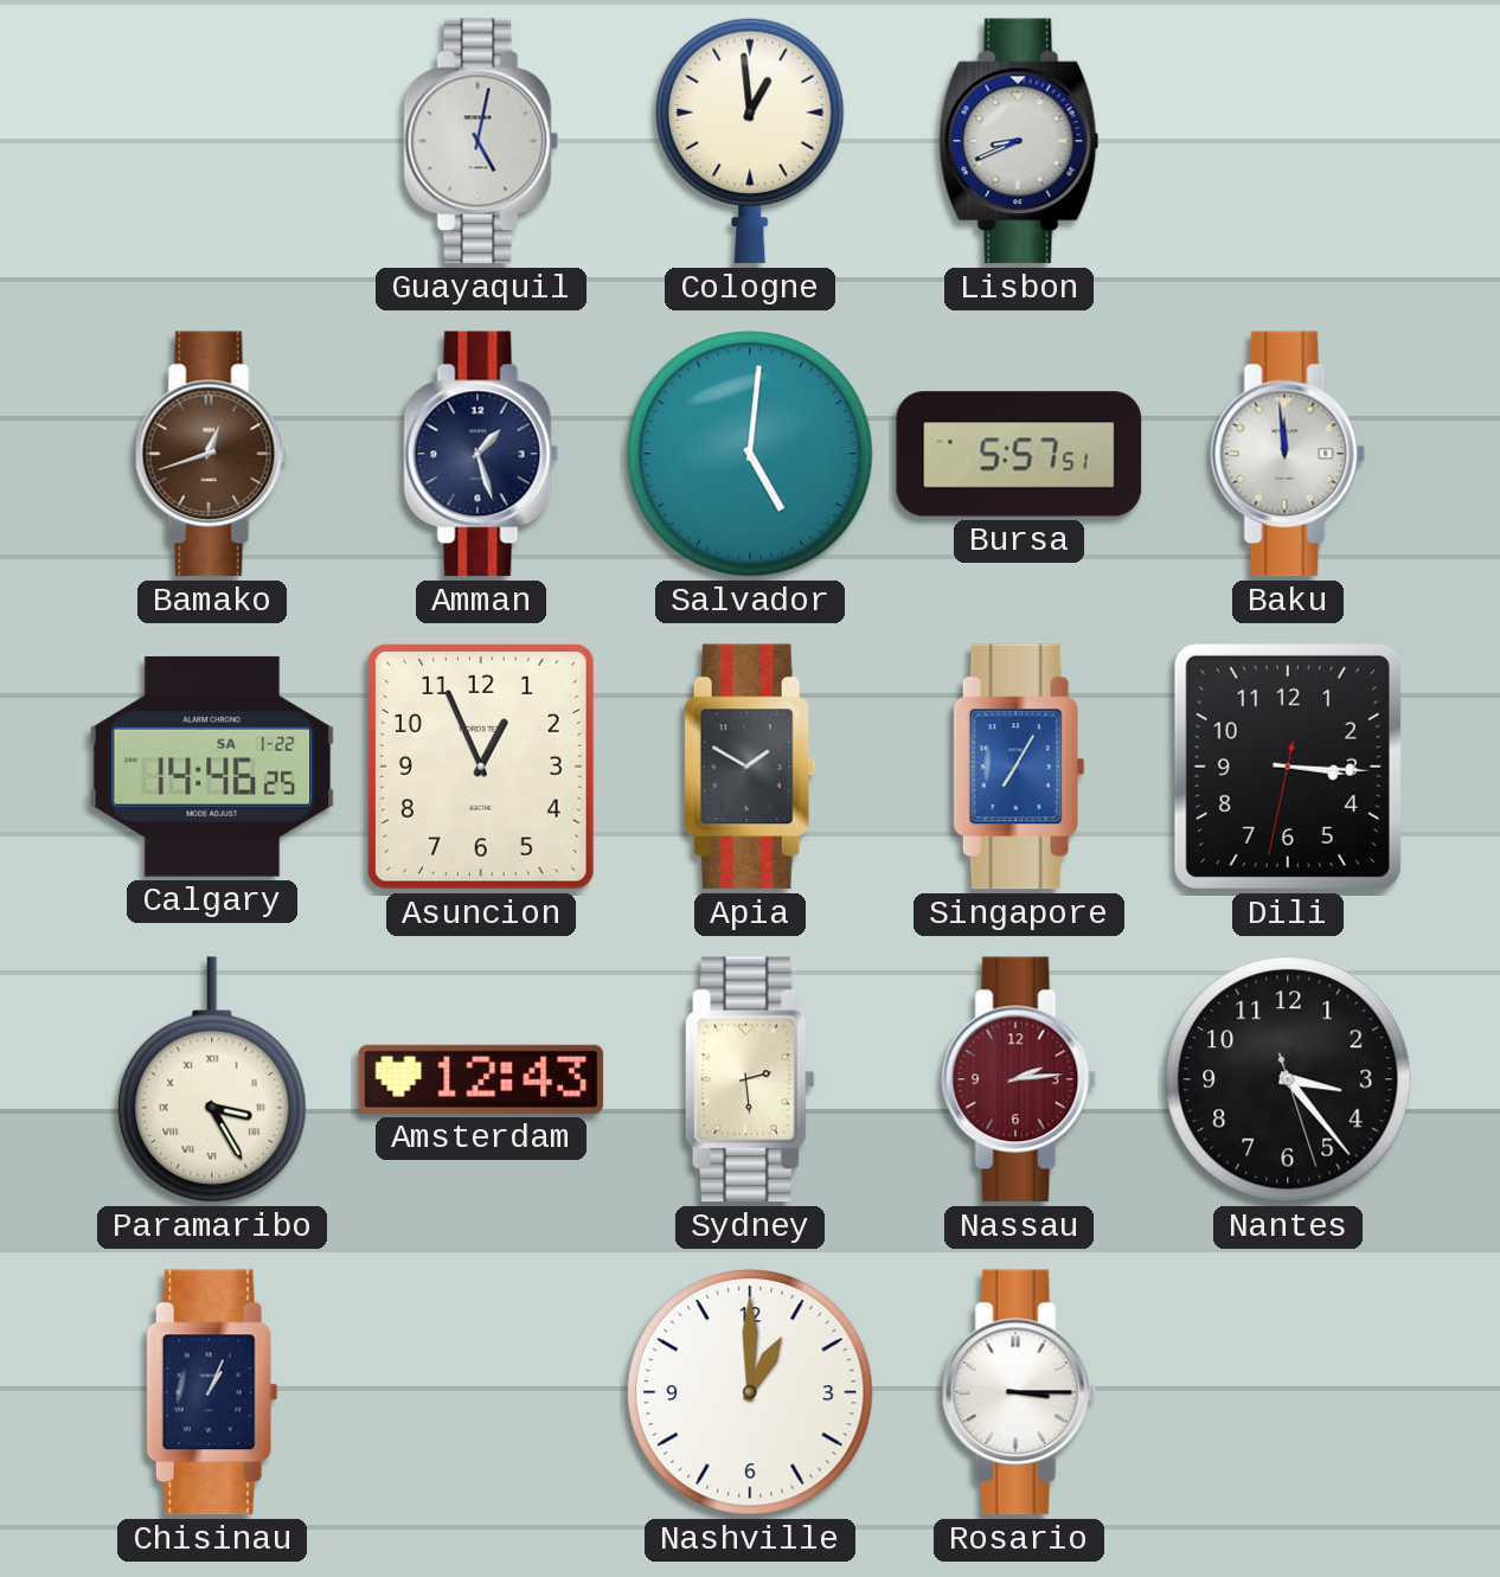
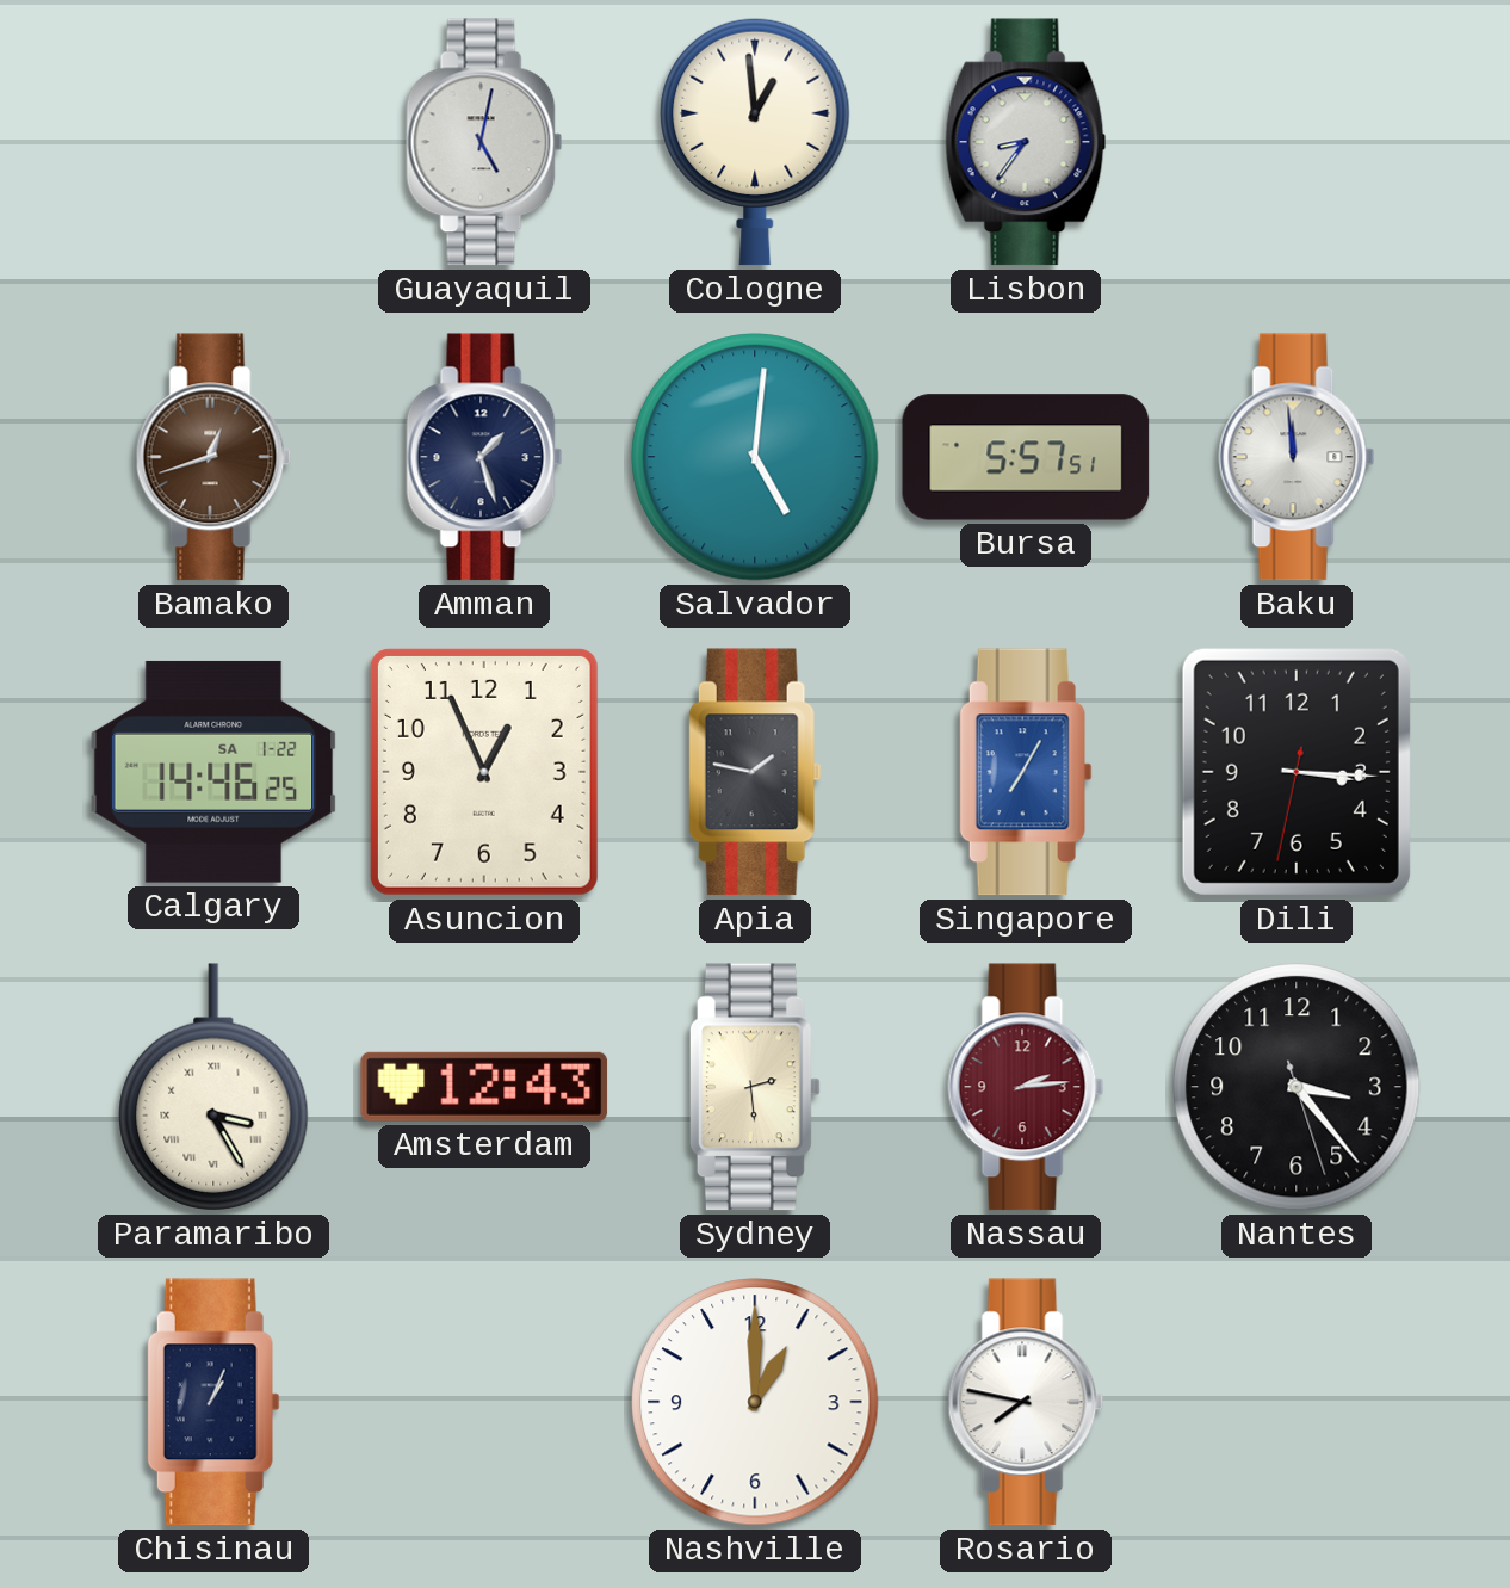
Lisbon: 8:41 -> 8:36 (1026, 142)
Apia: 1:50 -> 1:47 (755, 772)
Rosario: 3:15 -> 7:47 (1026, 1402)
